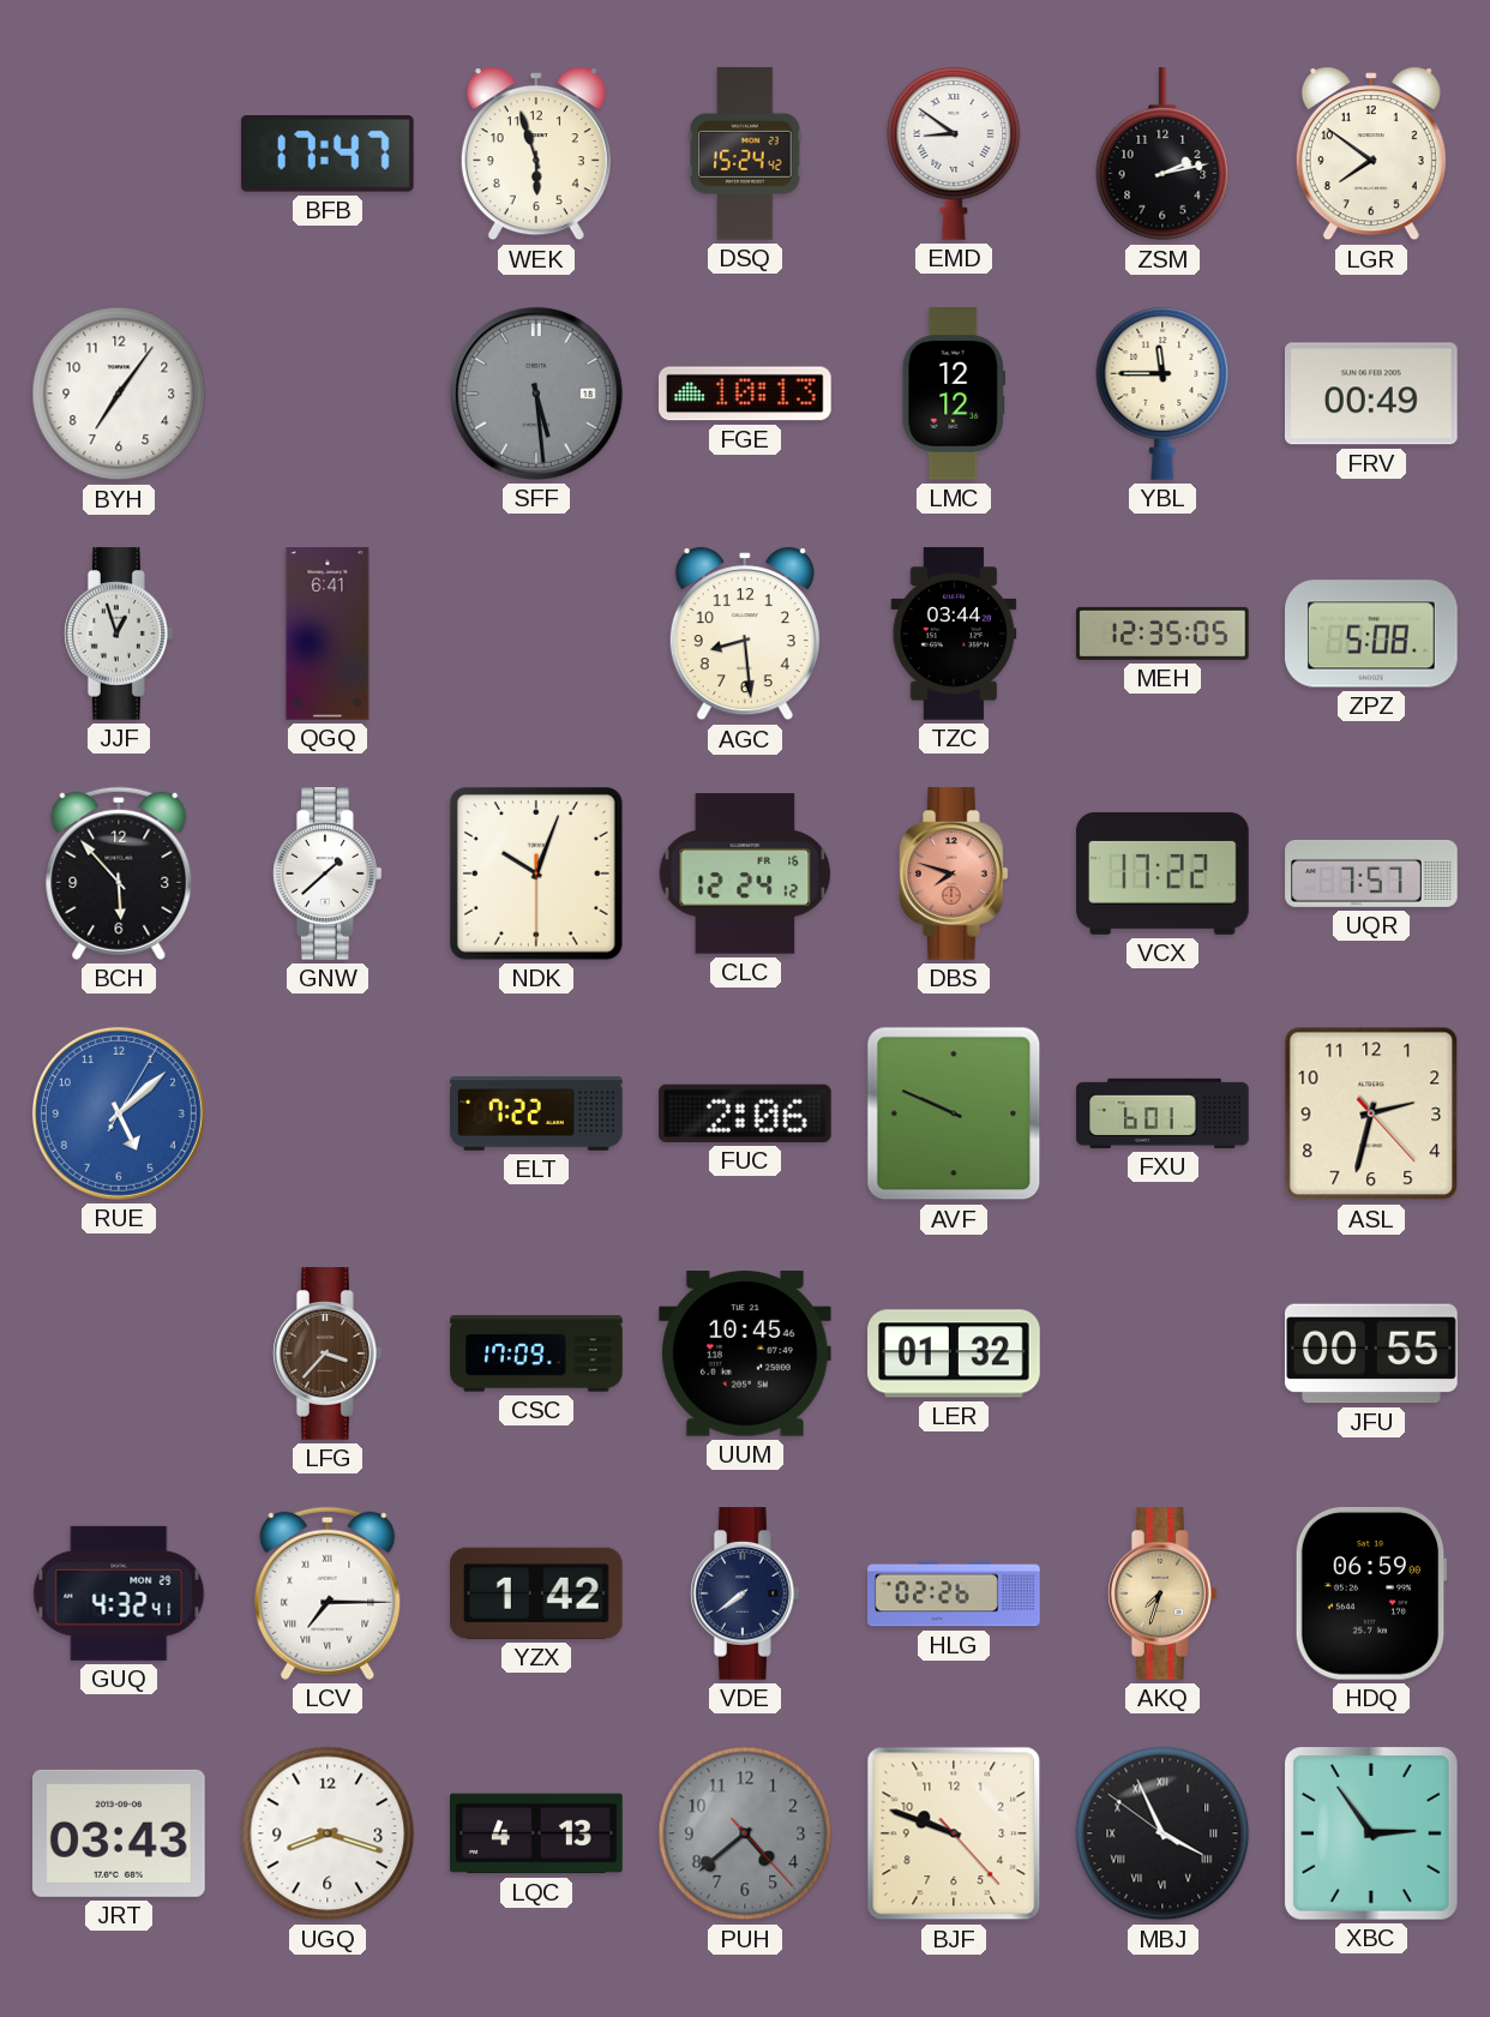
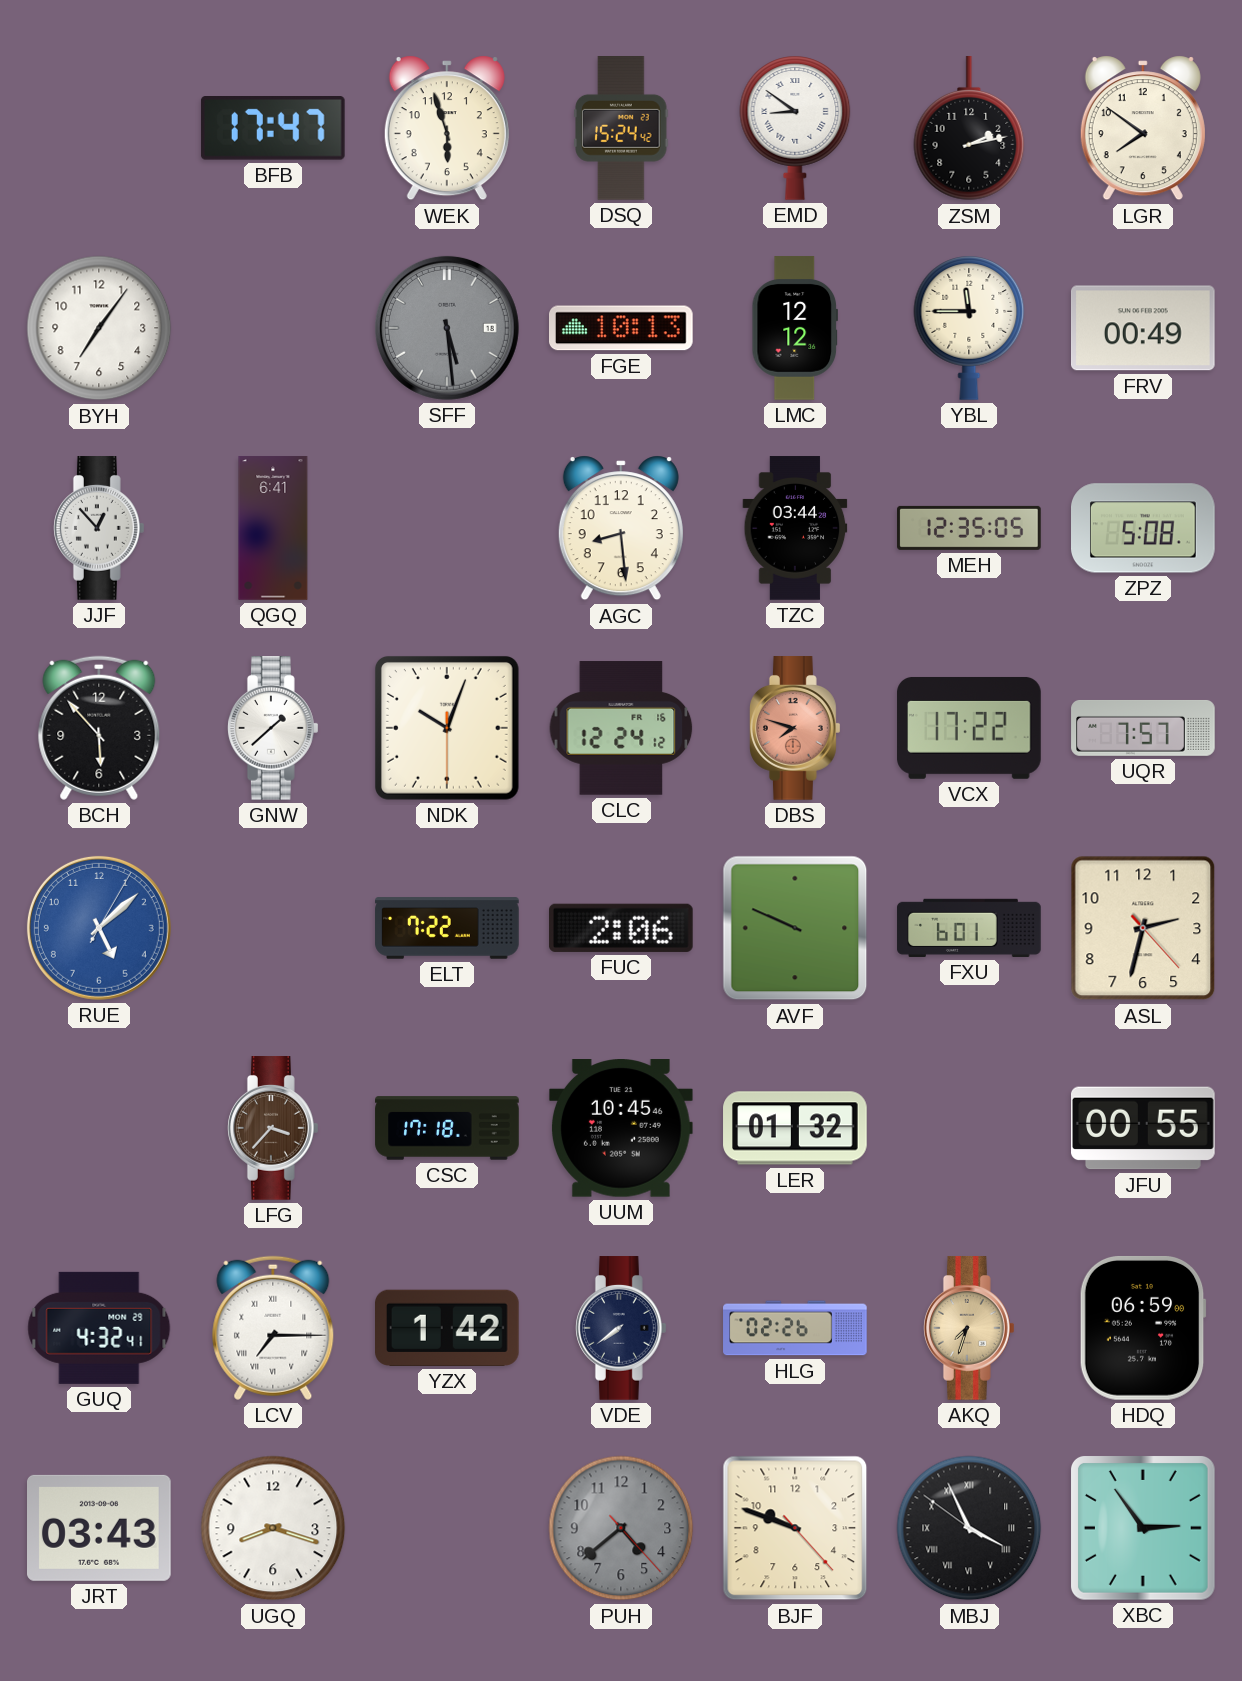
JJF: 12:57 -> 12:53 (100, 528)
CSC: 17:09 -> 17:18 (447, 1128)
LQC: 4:13 -> none (536, 1833)
